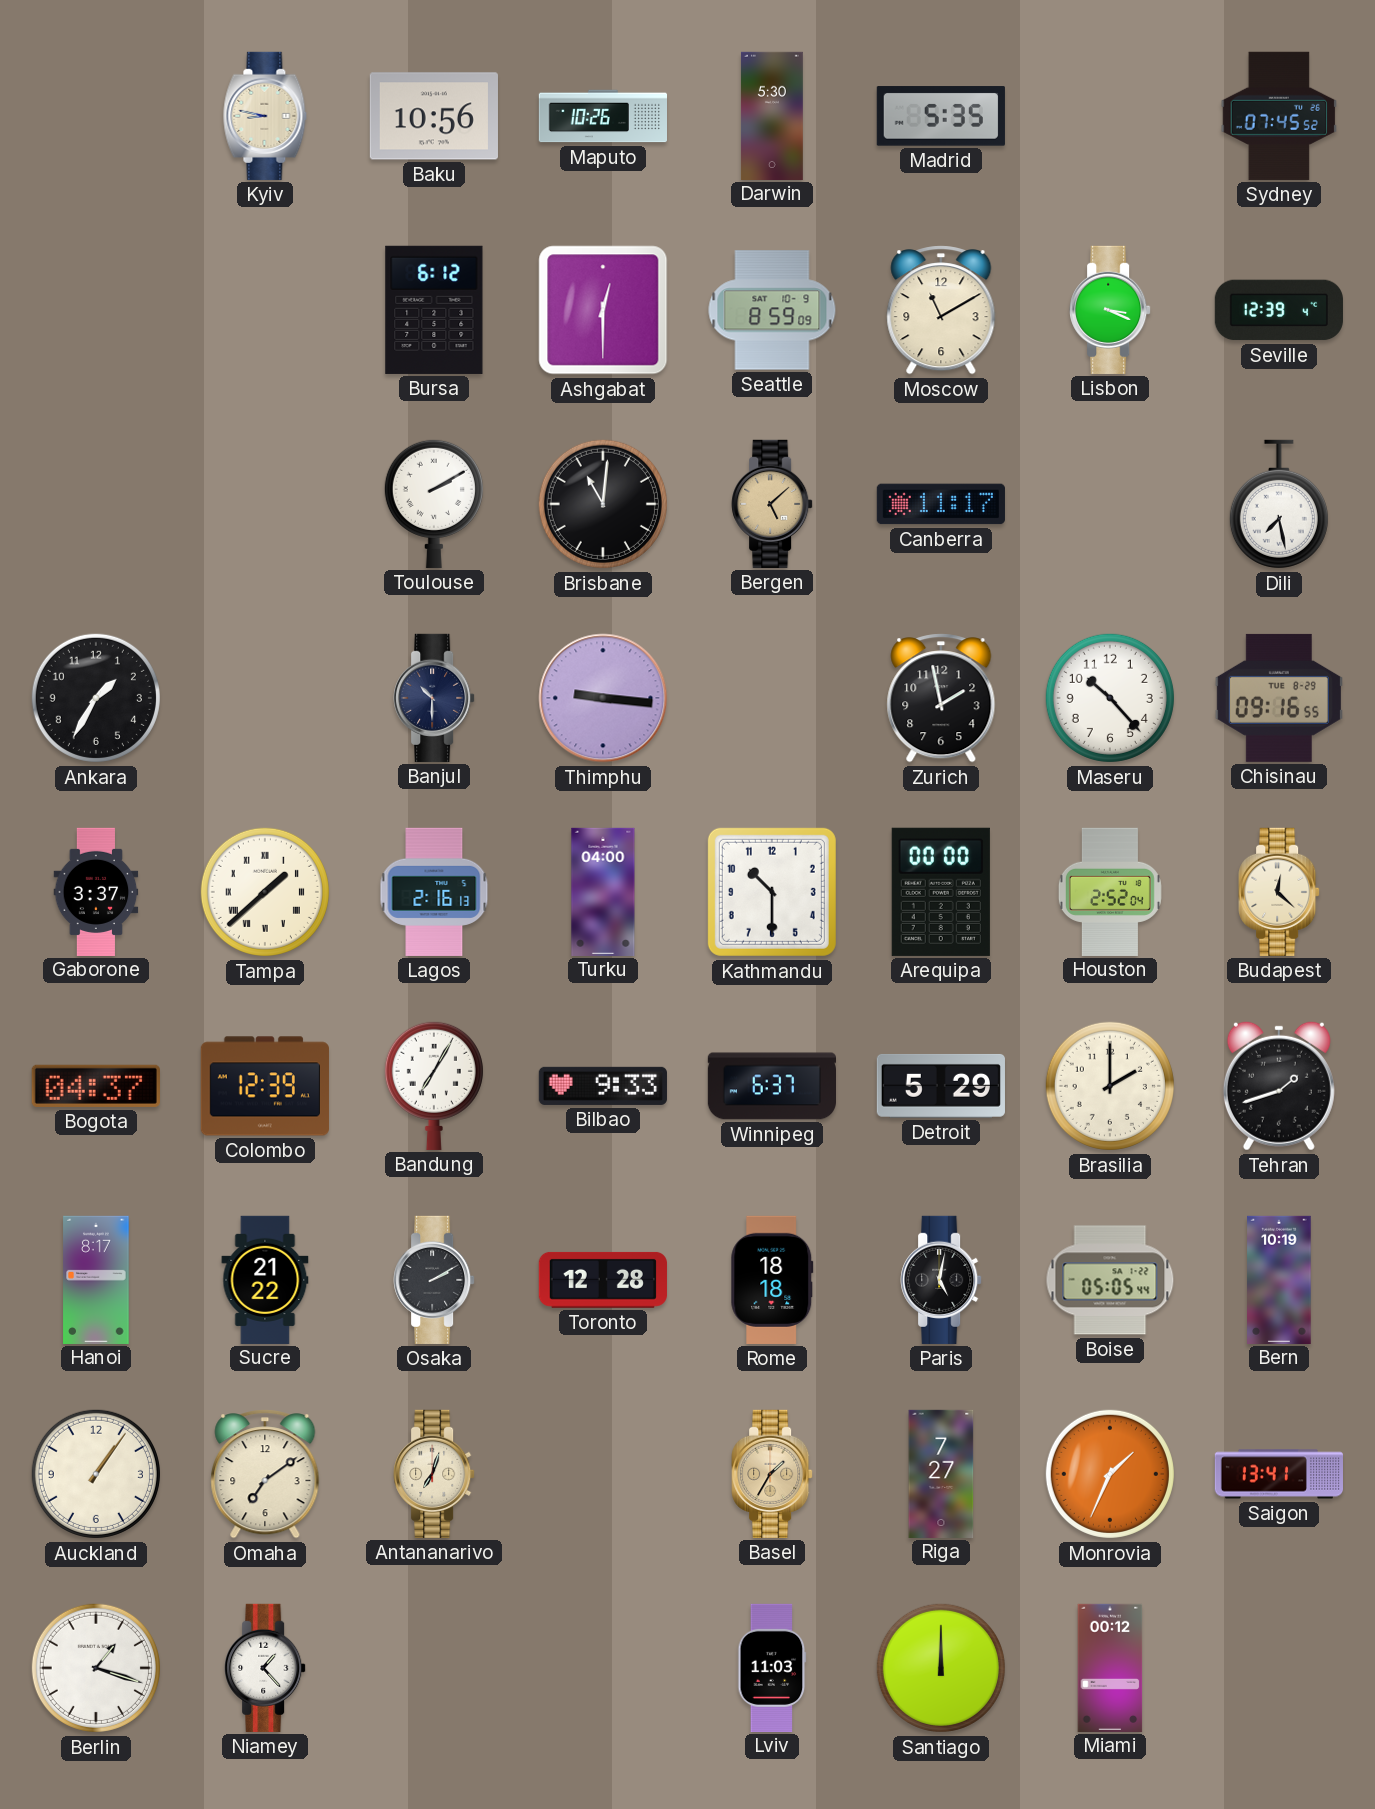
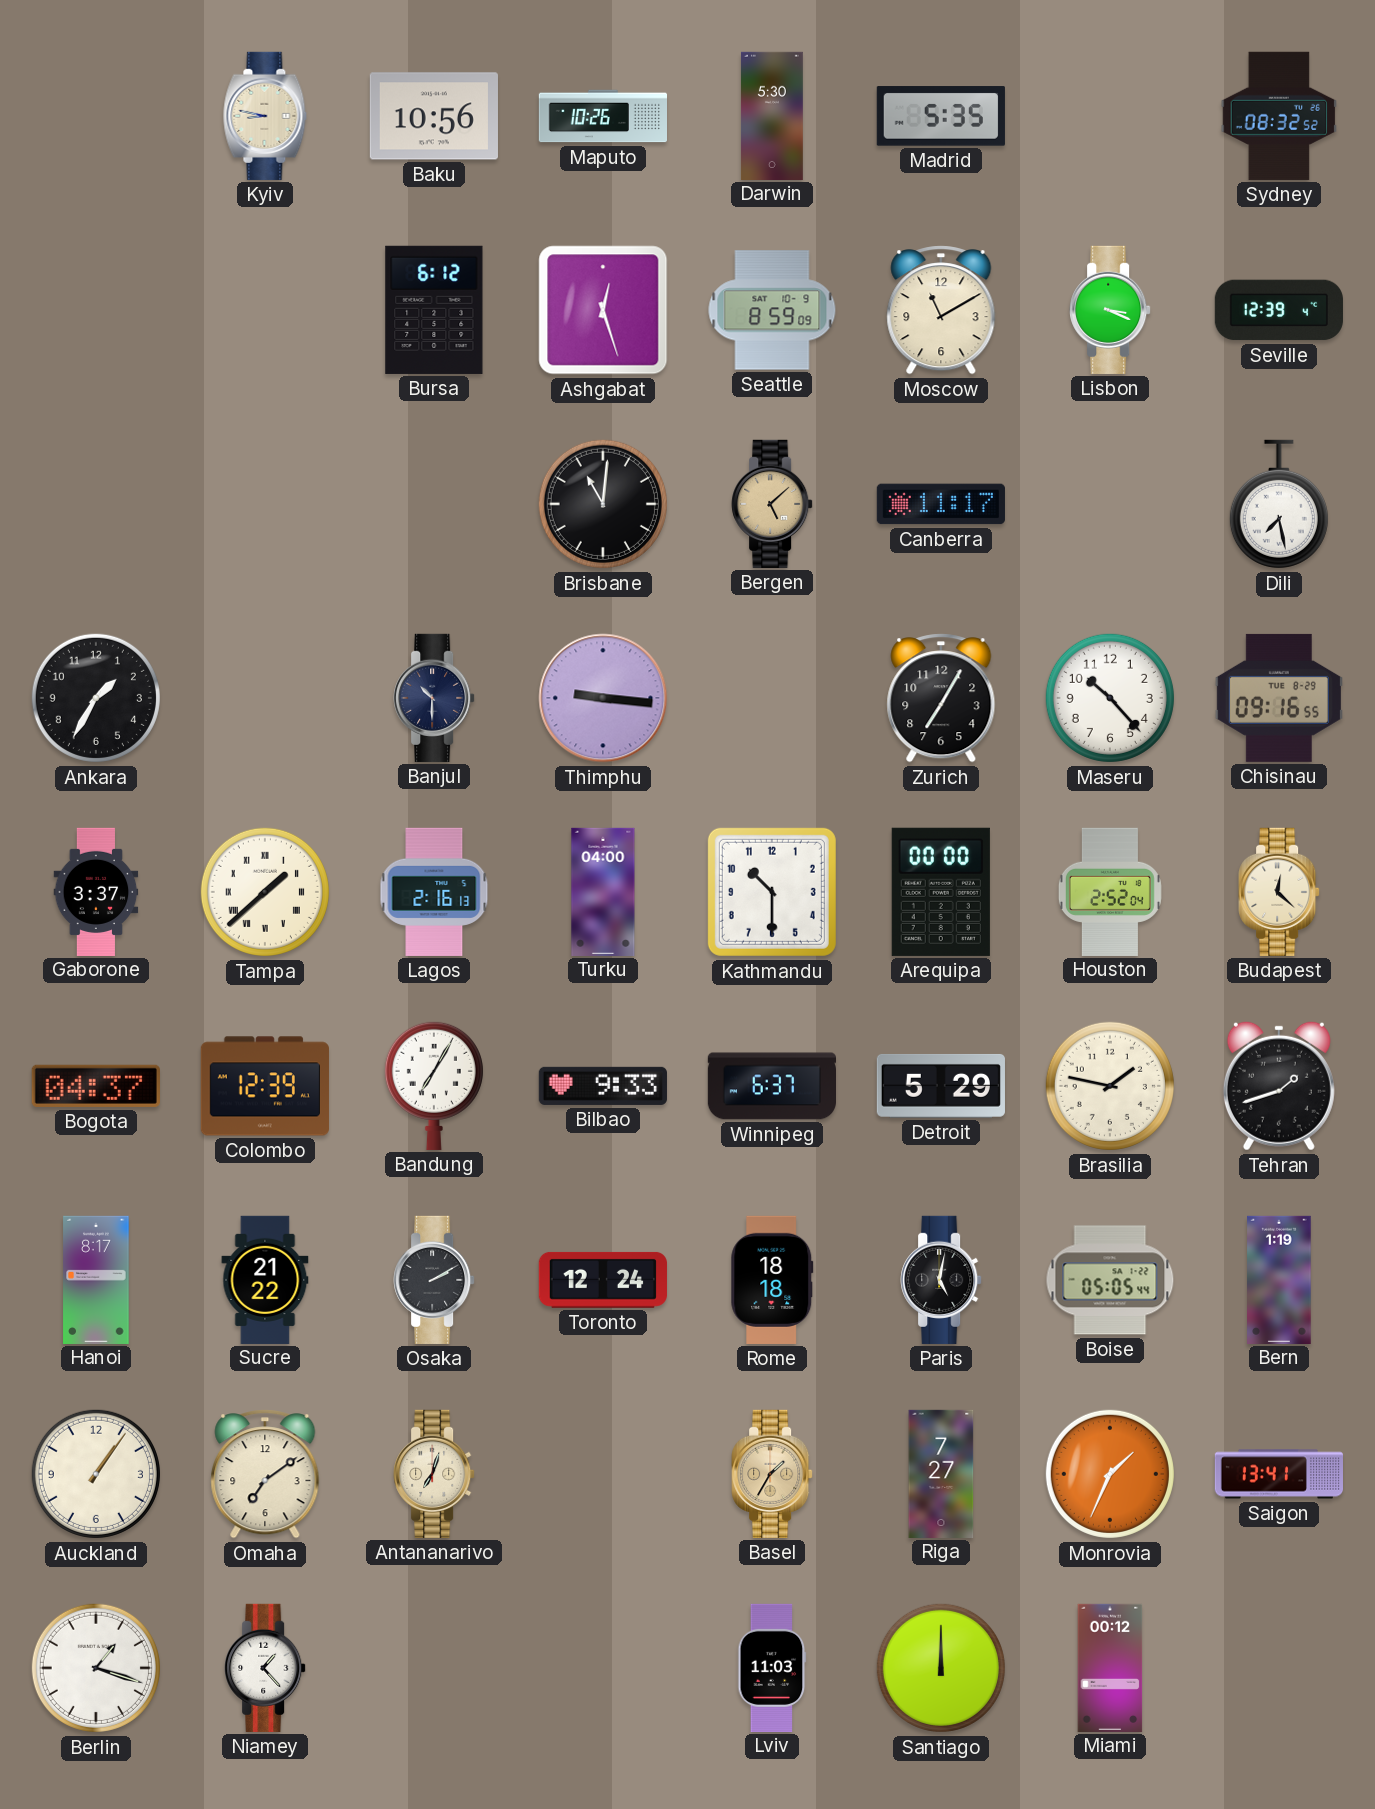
Sydney: 07:45 -> 08:32 (1279, 116)
Ashgabat: 12:30 -> 12:27 (603, 310)
Toulouse: 2:10 -> none (434, 503)
Zurich: 1:58 -> 7:05 (941, 698)
Brasilia: 2:00 -> 1:47 (1110, 1086)
Toronto: 12:28 -> 12:24 (603, 1280)
Bern: 10:19 -> 1:19 (1279, 1279)
